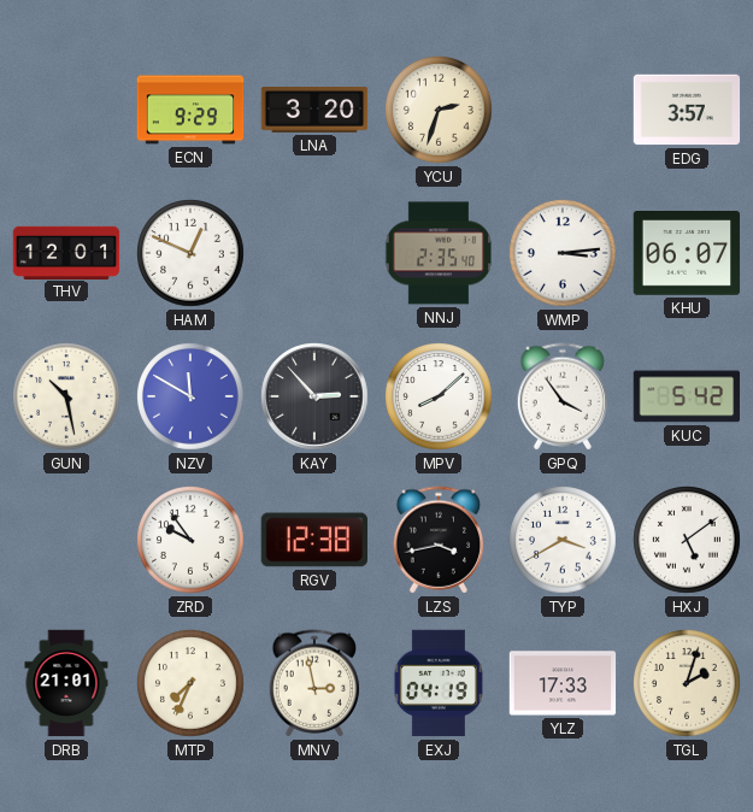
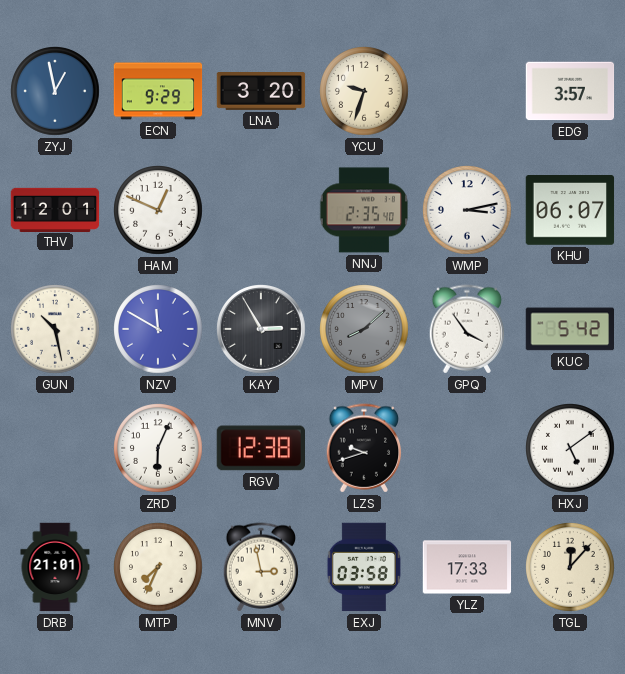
ZYJ: none -> 12:58 (55, 91)
YCU: 2:33 -> 9:33 (364, 91)
WMP: 3:14 -> 3:13 (467, 210)
KAY: 2:53 -> 2:55 (261, 329)
MPV dial: white -> grey (364, 329)
ZRD: 9:54 -> 6:04 (158, 448)
LZS: 3:43 -> 9:42 (364, 448)
TYP: 3:40 -> none (563, 540)
EXJ: 04:19 -> 03:58 (364, 567)
TGL: 2:03 -> 12:07 (570, 567)
